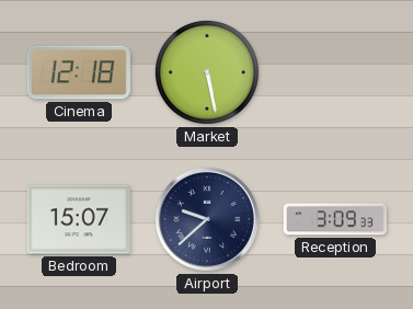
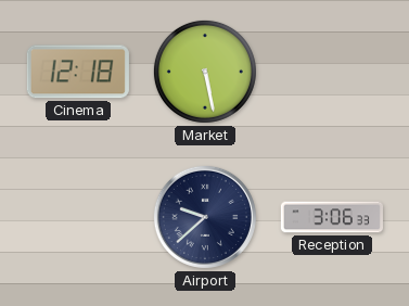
Bedroom: 15:07 -> none (79, 219)
Reception: 3:09 -> 3:06 (331, 217)
